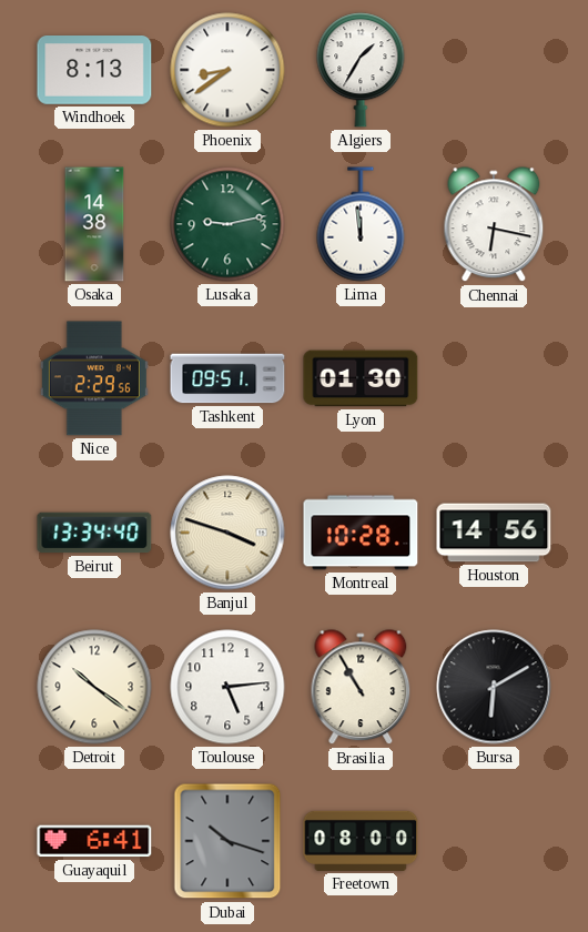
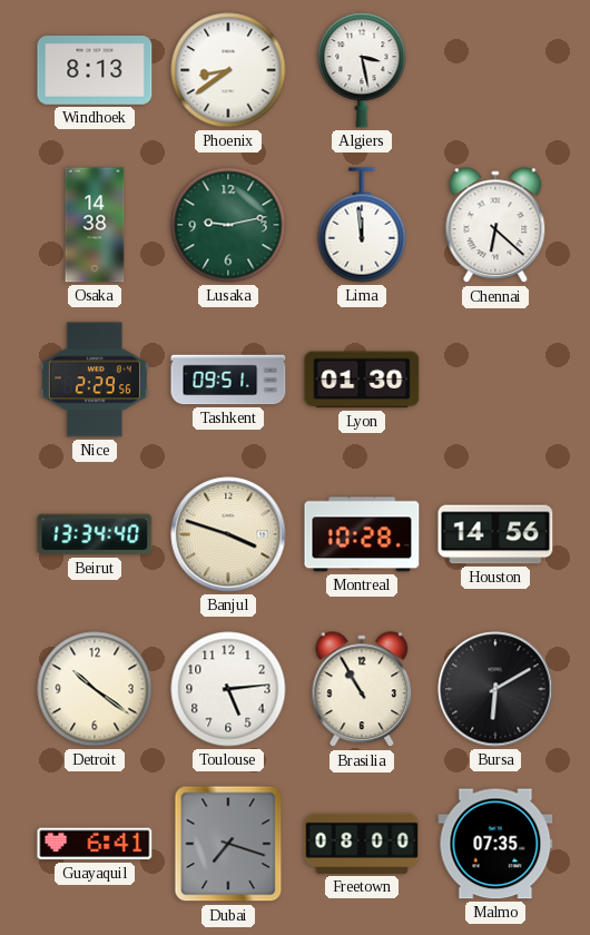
Algiers: 1:35 -> 3:28 (362, 70)
Chennai: 6:17 -> 6:22 (495, 226)
Dubai: 10:18 -> 7:18 (228, 844)
Malmo: none -> 07:35 (495, 844)
